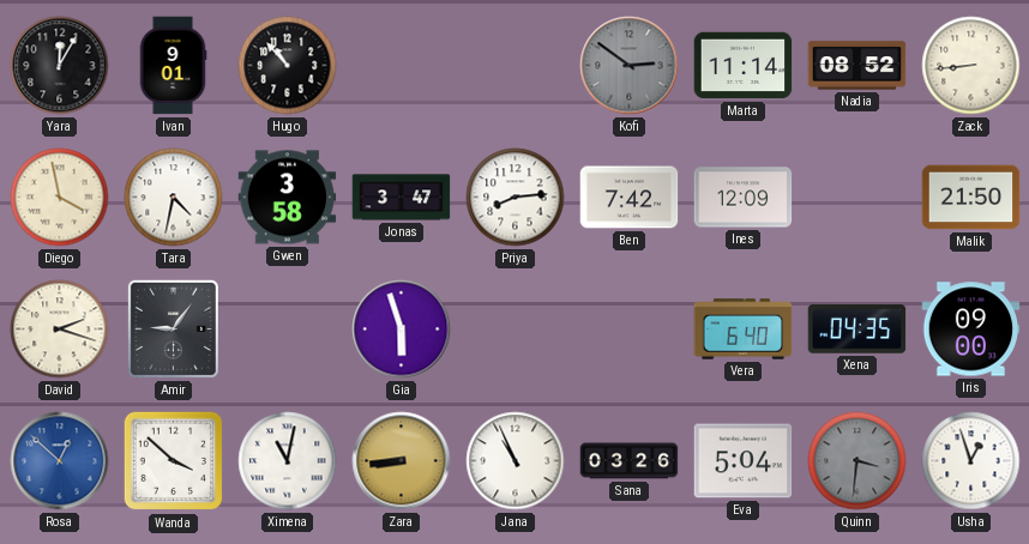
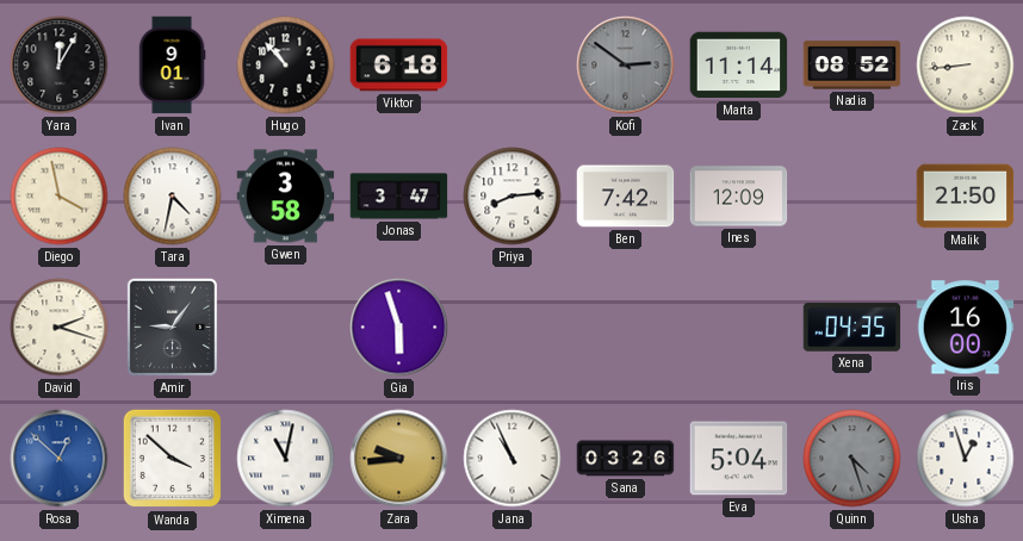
Viktor: none -> 6:18 (399, 66)
Vera: 6:40 -> none (744, 330)
Iris: 09:00 -> 16:00 (966, 328)
Zara: 8:44 -> 9:44 (399, 459)
Quinn: 3:31 -> 4:27 (852, 459)
